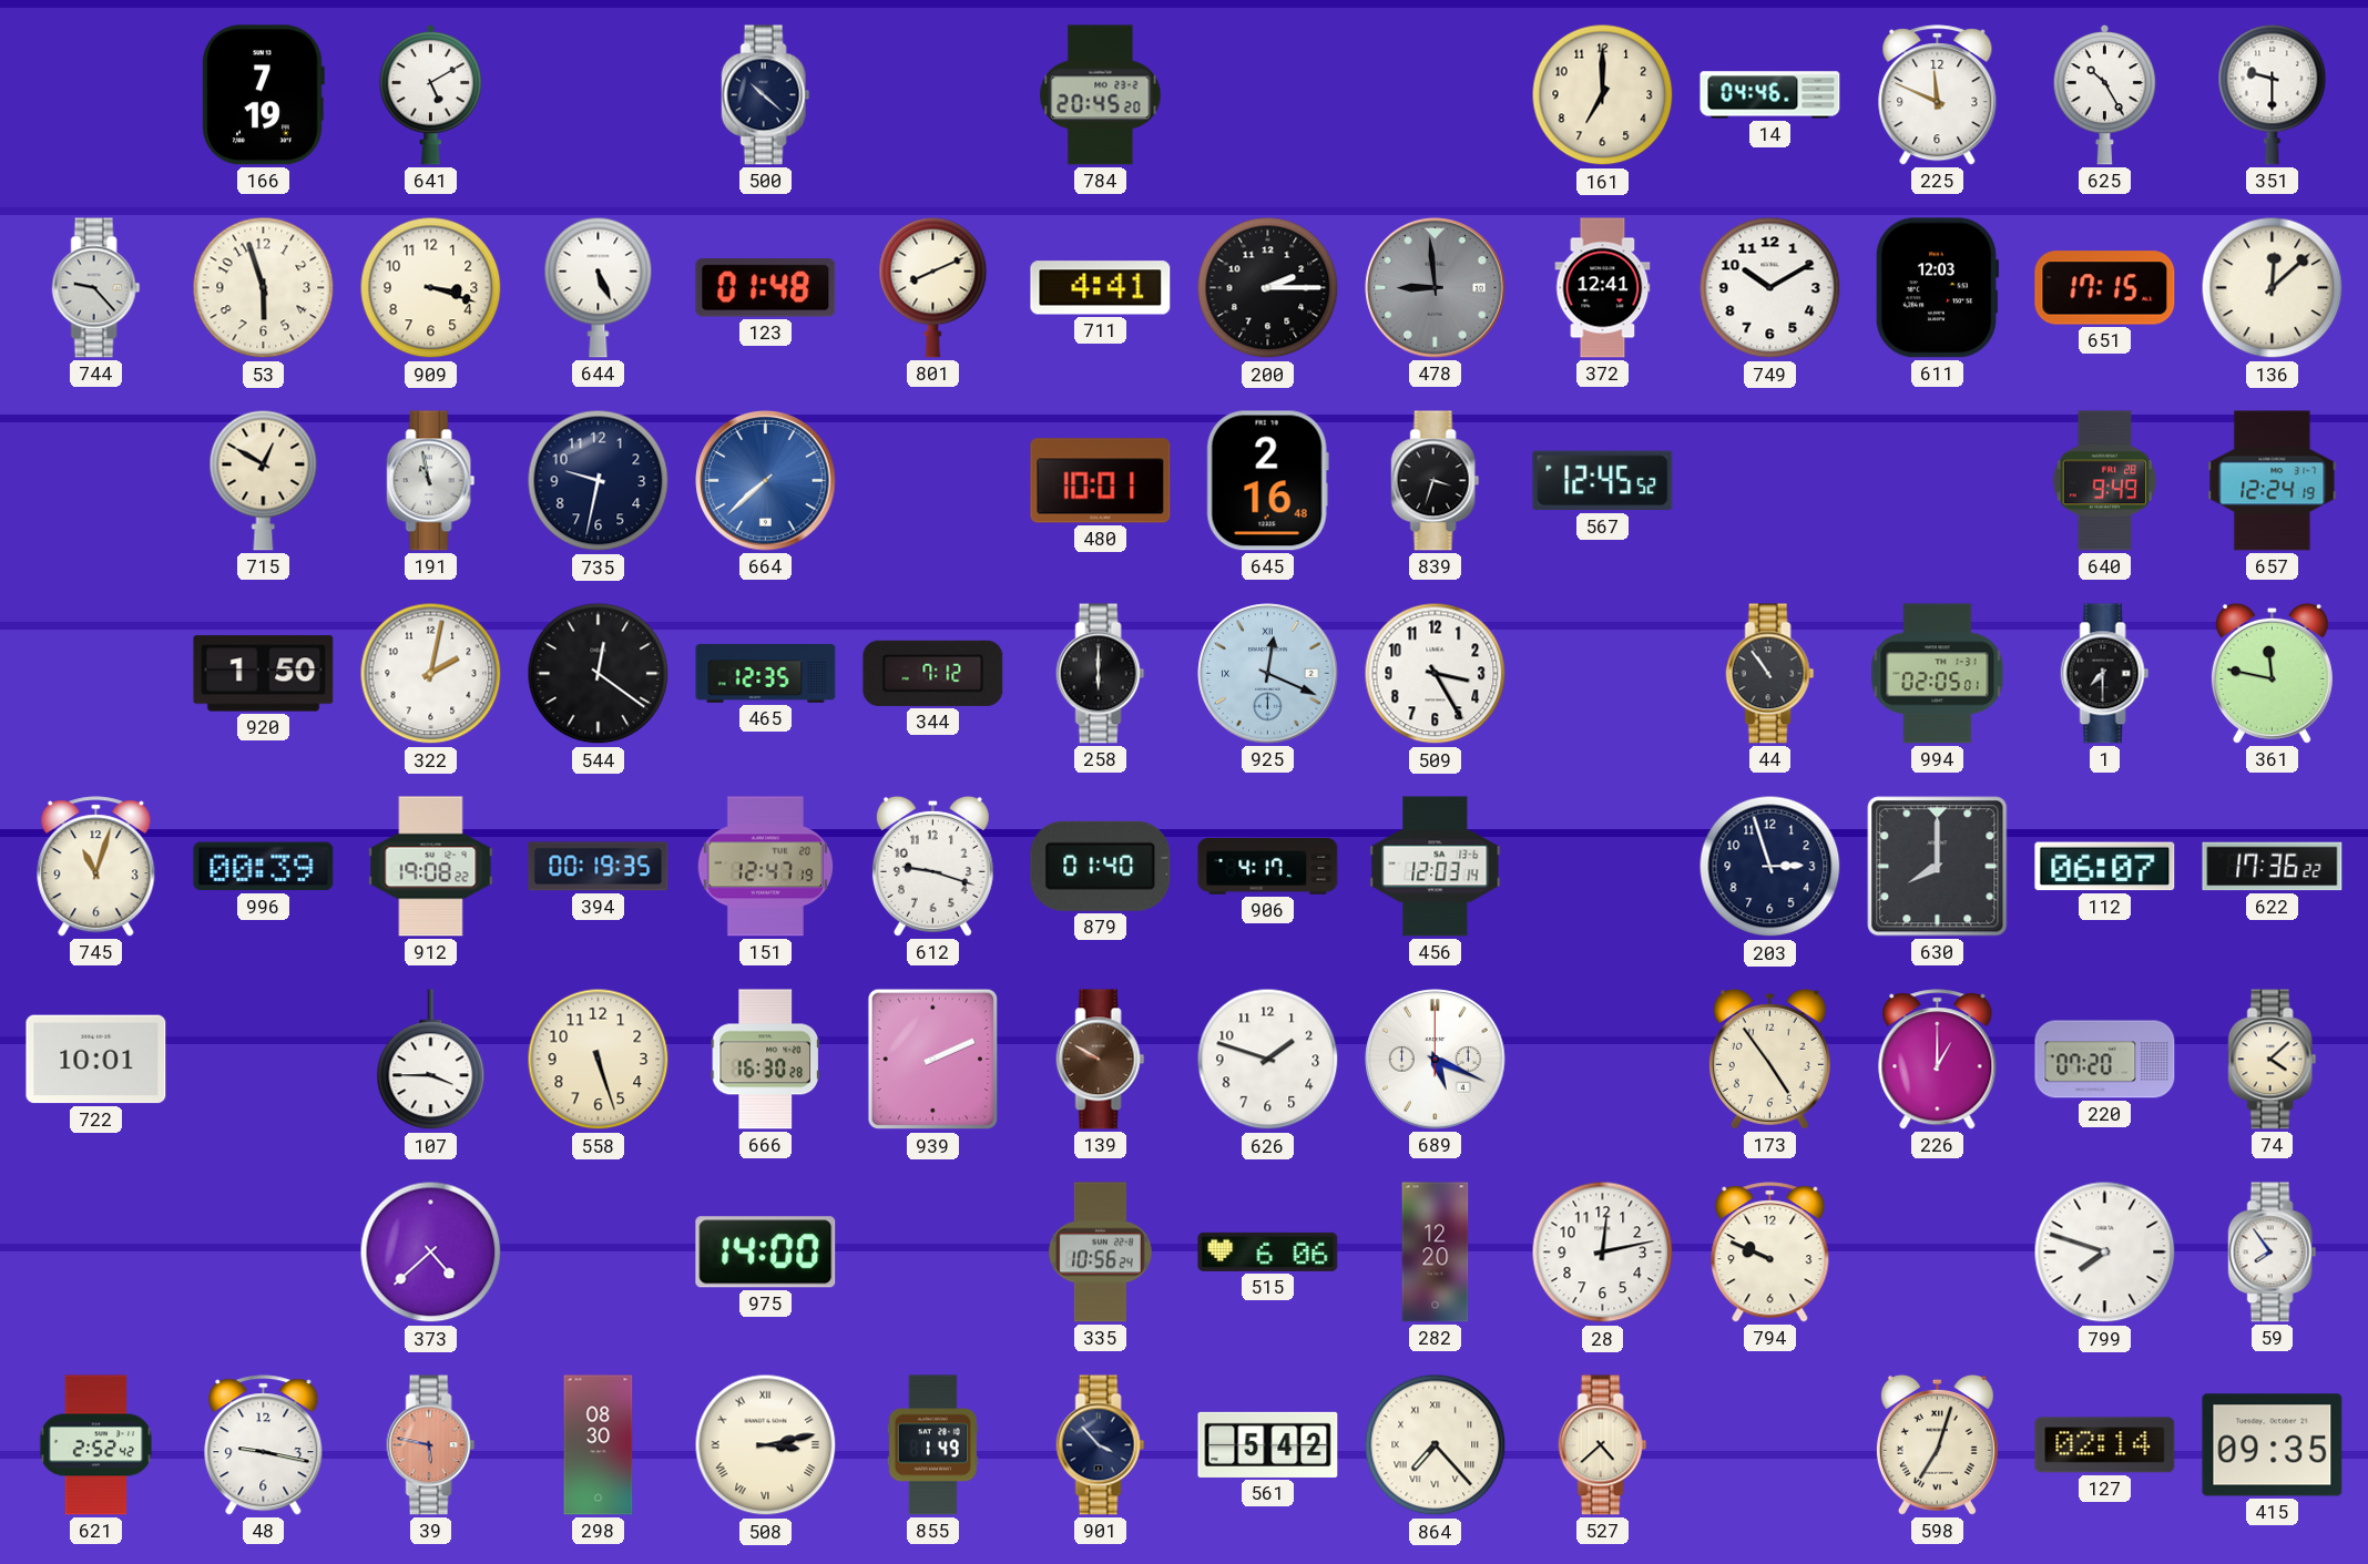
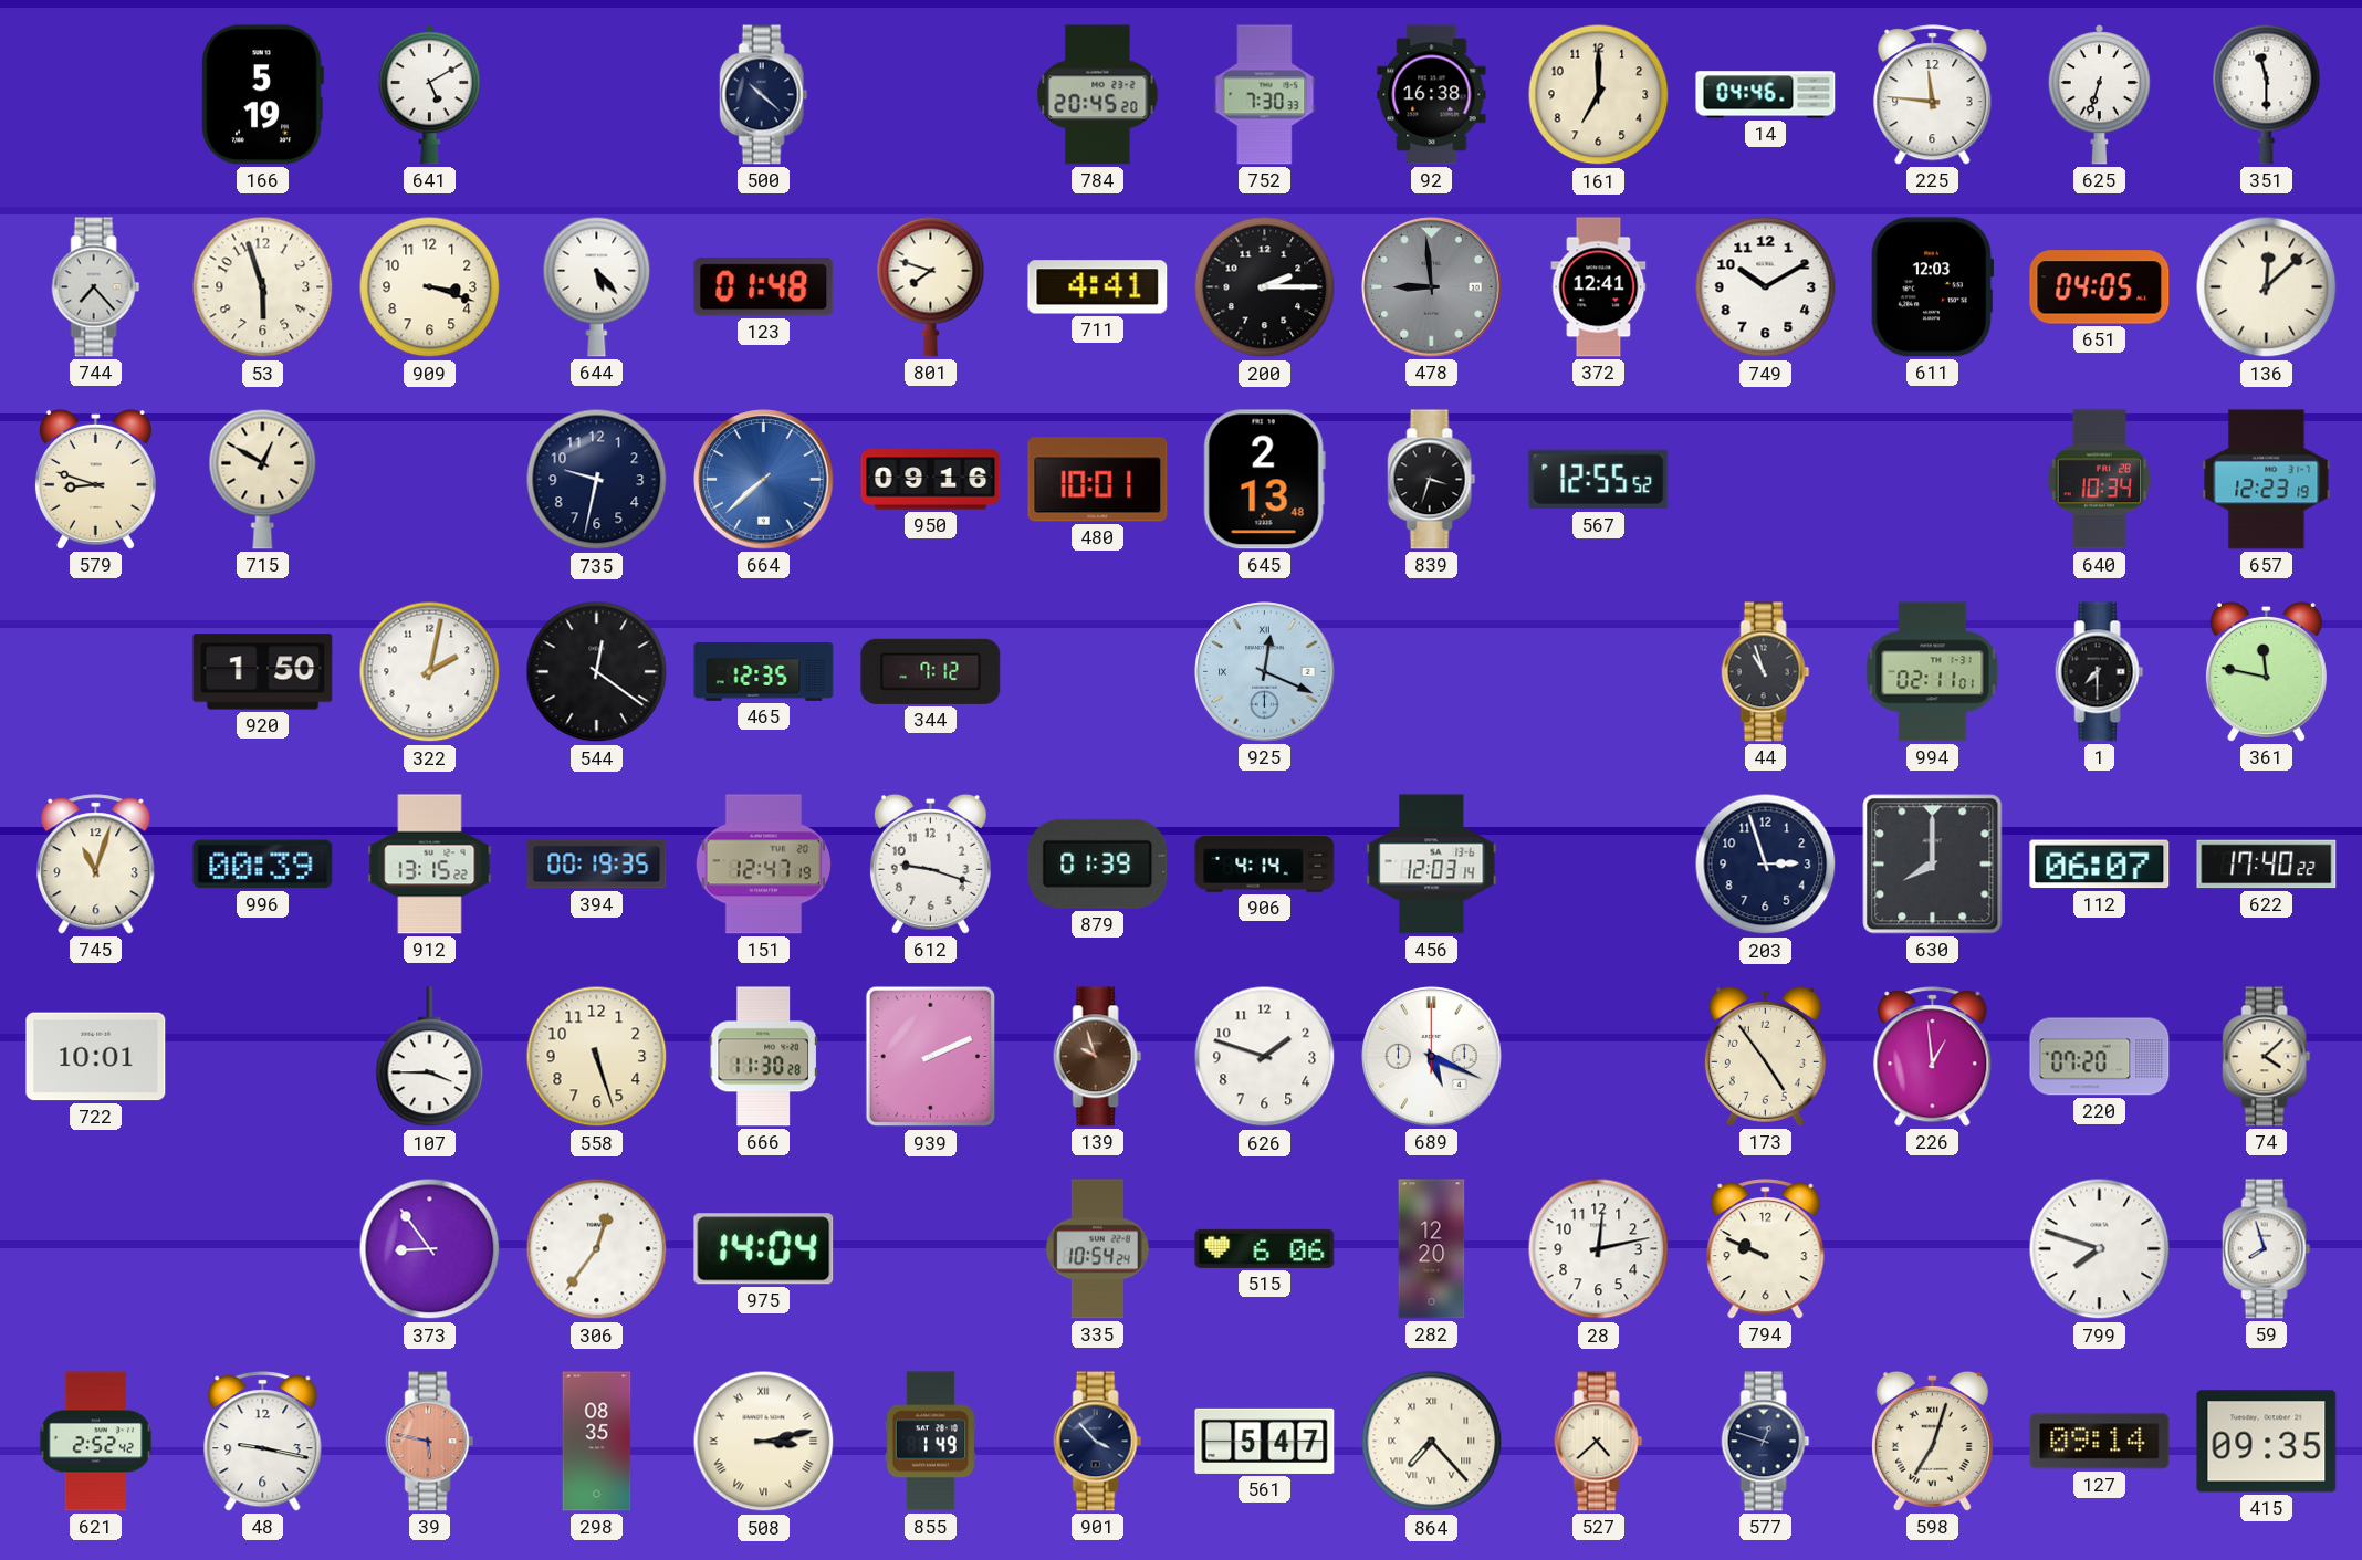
166: 7:19 -> 5:19 (262, 95)
752: none -> 7:30 (1265, 95)
92: none -> 16:38 (1432, 95)
225: 11:49 -> 11:46 (1933, 95)
625: 10:25 -> 6:33 (2099, 94)
351: 9:30 -> 11:30 (2267, 94)
744: 9:23 -> 7:23 (96, 287)
644: 5:26 -> 5:23 (597, 286)
801: 8:11 -> 7:48 (931, 286)
651: 17:15 -> 04:05 (2100, 287)
579: none -> 8:48 (95, 479)
191: 10:58 -> none (431, 481)
950: none -> 09:16 (931, 480)
645: 2:16 -> 2:13 (1264, 480)
567: 12:45 -> 12:55 (1599, 480)
640: 9:49 -> 10:34 (2100, 480)
657: 12:24 -> 12:23 (2267, 480)
258: 6:00 -> none (1101, 674)
509: 3:25 -> none (1436, 674)
44: 10:54 -> 10:57 (1766, 672)
994: 02:05 -> 02:11 (1933, 672)
912: 19:08 -> 13:15 (430, 865)
879: 01:40 -> 01:39 (1098, 863)
906: 4:17 -> 4:14 (1265, 865)
622: 17:36 -> 17:40 (2267, 865)
666: 16:30 -> 11:30 (763, 1057)
139: 9:50 -> 9:57 (1098, 1057)
226: 1:00 -> 12:59 (1933, 1057)
373: 4:38 -> 8:54 (430, 1249)
306: none -> 12:36 (597, 1249)
975: 14:00 -> 14:04 (764, 1249)
335: 10:56 -> 10:54 (1097, 1249)
59: 7:54 -> 7:57 (2267, 1249)
298: 08:30 -> 08:35 (597, 1442)
561: 5:42 -> 5:47 (1265, 1441)
577: none -> 12:48 (1766, 1442)
127: 02:14 -> 09:14 (2100, 1442)
